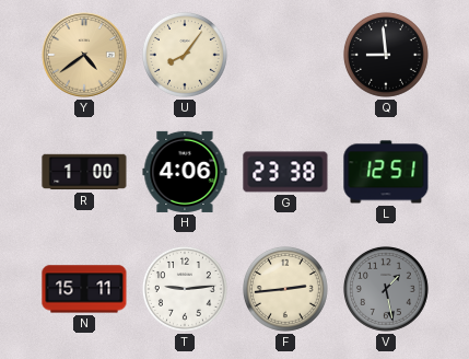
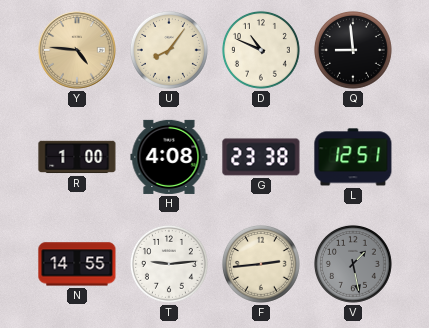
Y: 4:39 -> 4:46 (77, 50)
D: none -> 10:49 (261, 50)
H: 4:06 -> 4:08 (169, 157)
N: 15:11 -> 14:55 (77, 264)
